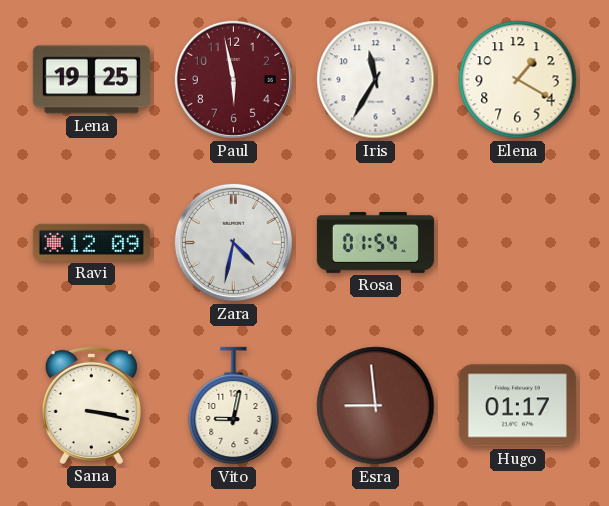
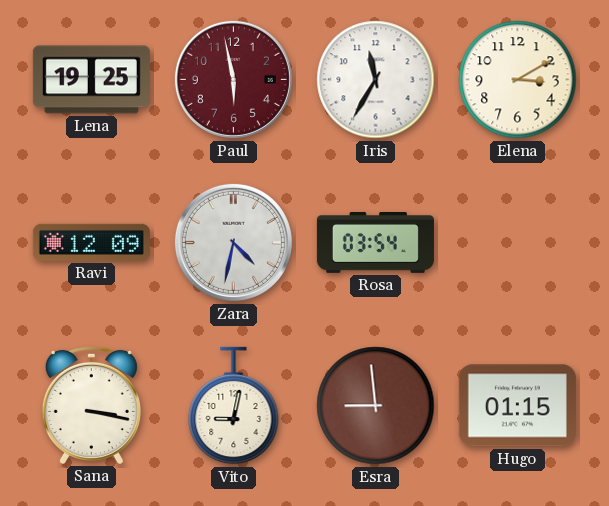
Elena: 1:20 -> 3:10 (518, 80)
Rosa: 01:54 -> 03:54 (375, 242)
Hugo: 01:17 -> 01:15 (517, 406)
